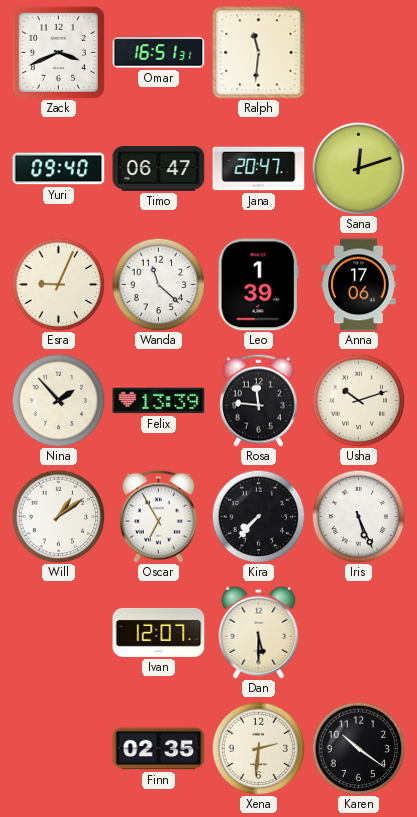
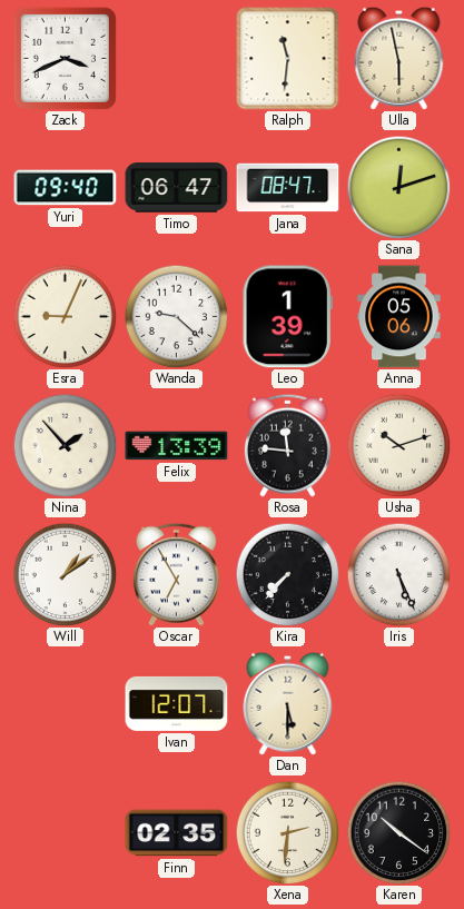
Omar: 16:51 -> none (159, 53)
Ulla: none -> 5:58 (399, 58)
Jana: 20:47 -> 08:47 (288, 188)
Wanda: 11:22 -> 9:22 (176, 316)
Anna: 17:06 -> 05:06 (399, 317)
